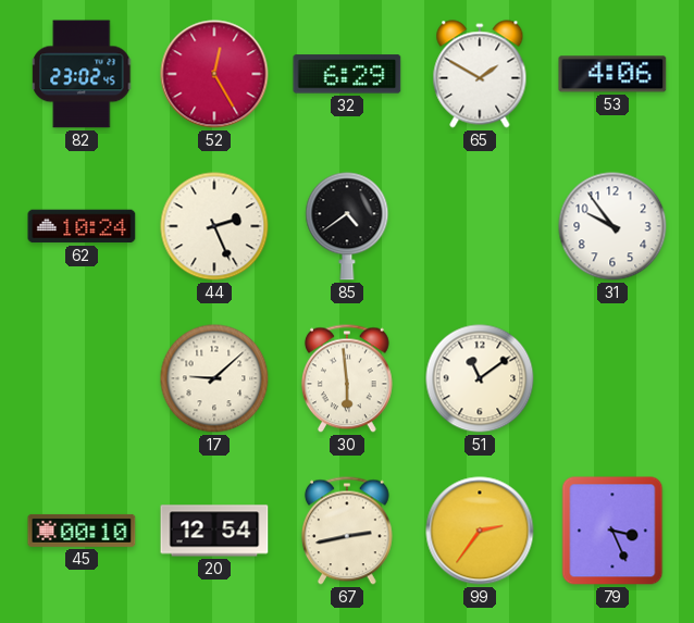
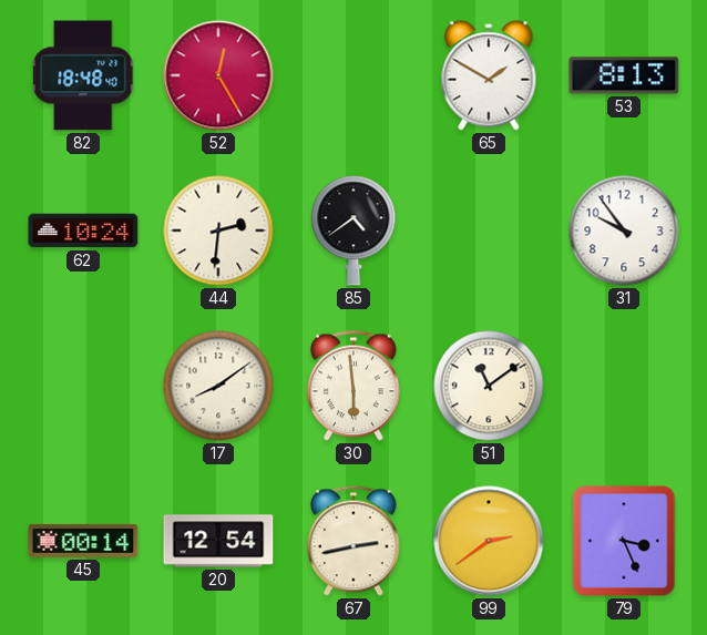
82: 23:02 -> 18:48 (84, 75)
32: 6:29 -> none (347, 74)
53: 4:06 -> 8:13 (624, 75)
44: 2:26 -> 2:31 (218, 231)
17: 9:08 -> 8:09 (218, 386)
45: 00:10 -> 00:14 (83, 541)
99: 2:36 -> 2:39 (489, 541)
